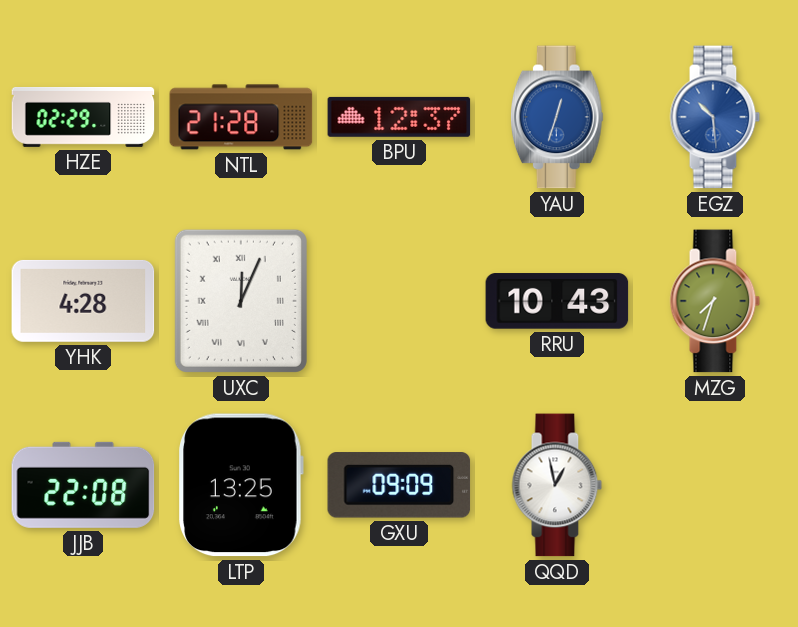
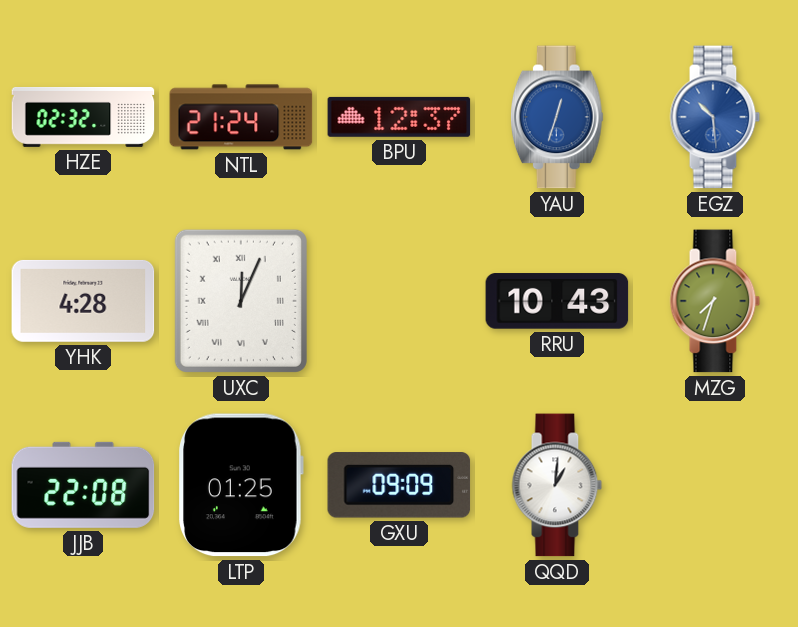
HZE: 02:29 -> 02:32 (83, 117)
NTL: 21:28 -> 21:24 (241, 117)
LTP: 13:25 -> 01:25 (241, 485)
QQD: 12:58 -> 1:01 (557, 485)
